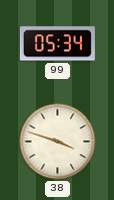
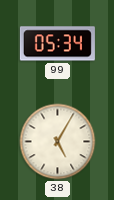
38: 3:48 -> 5:05 (58, 142)
